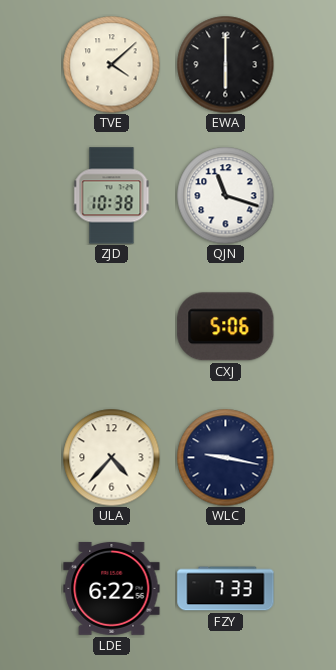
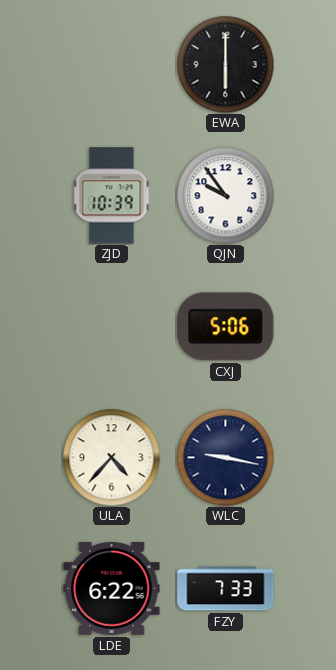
TVE: 4:08 -> none (111, 64)
ZJD: 10:38 -> 10:39 (112, 196)
QJN: 11:18 -> 9:54 (225, 195)
